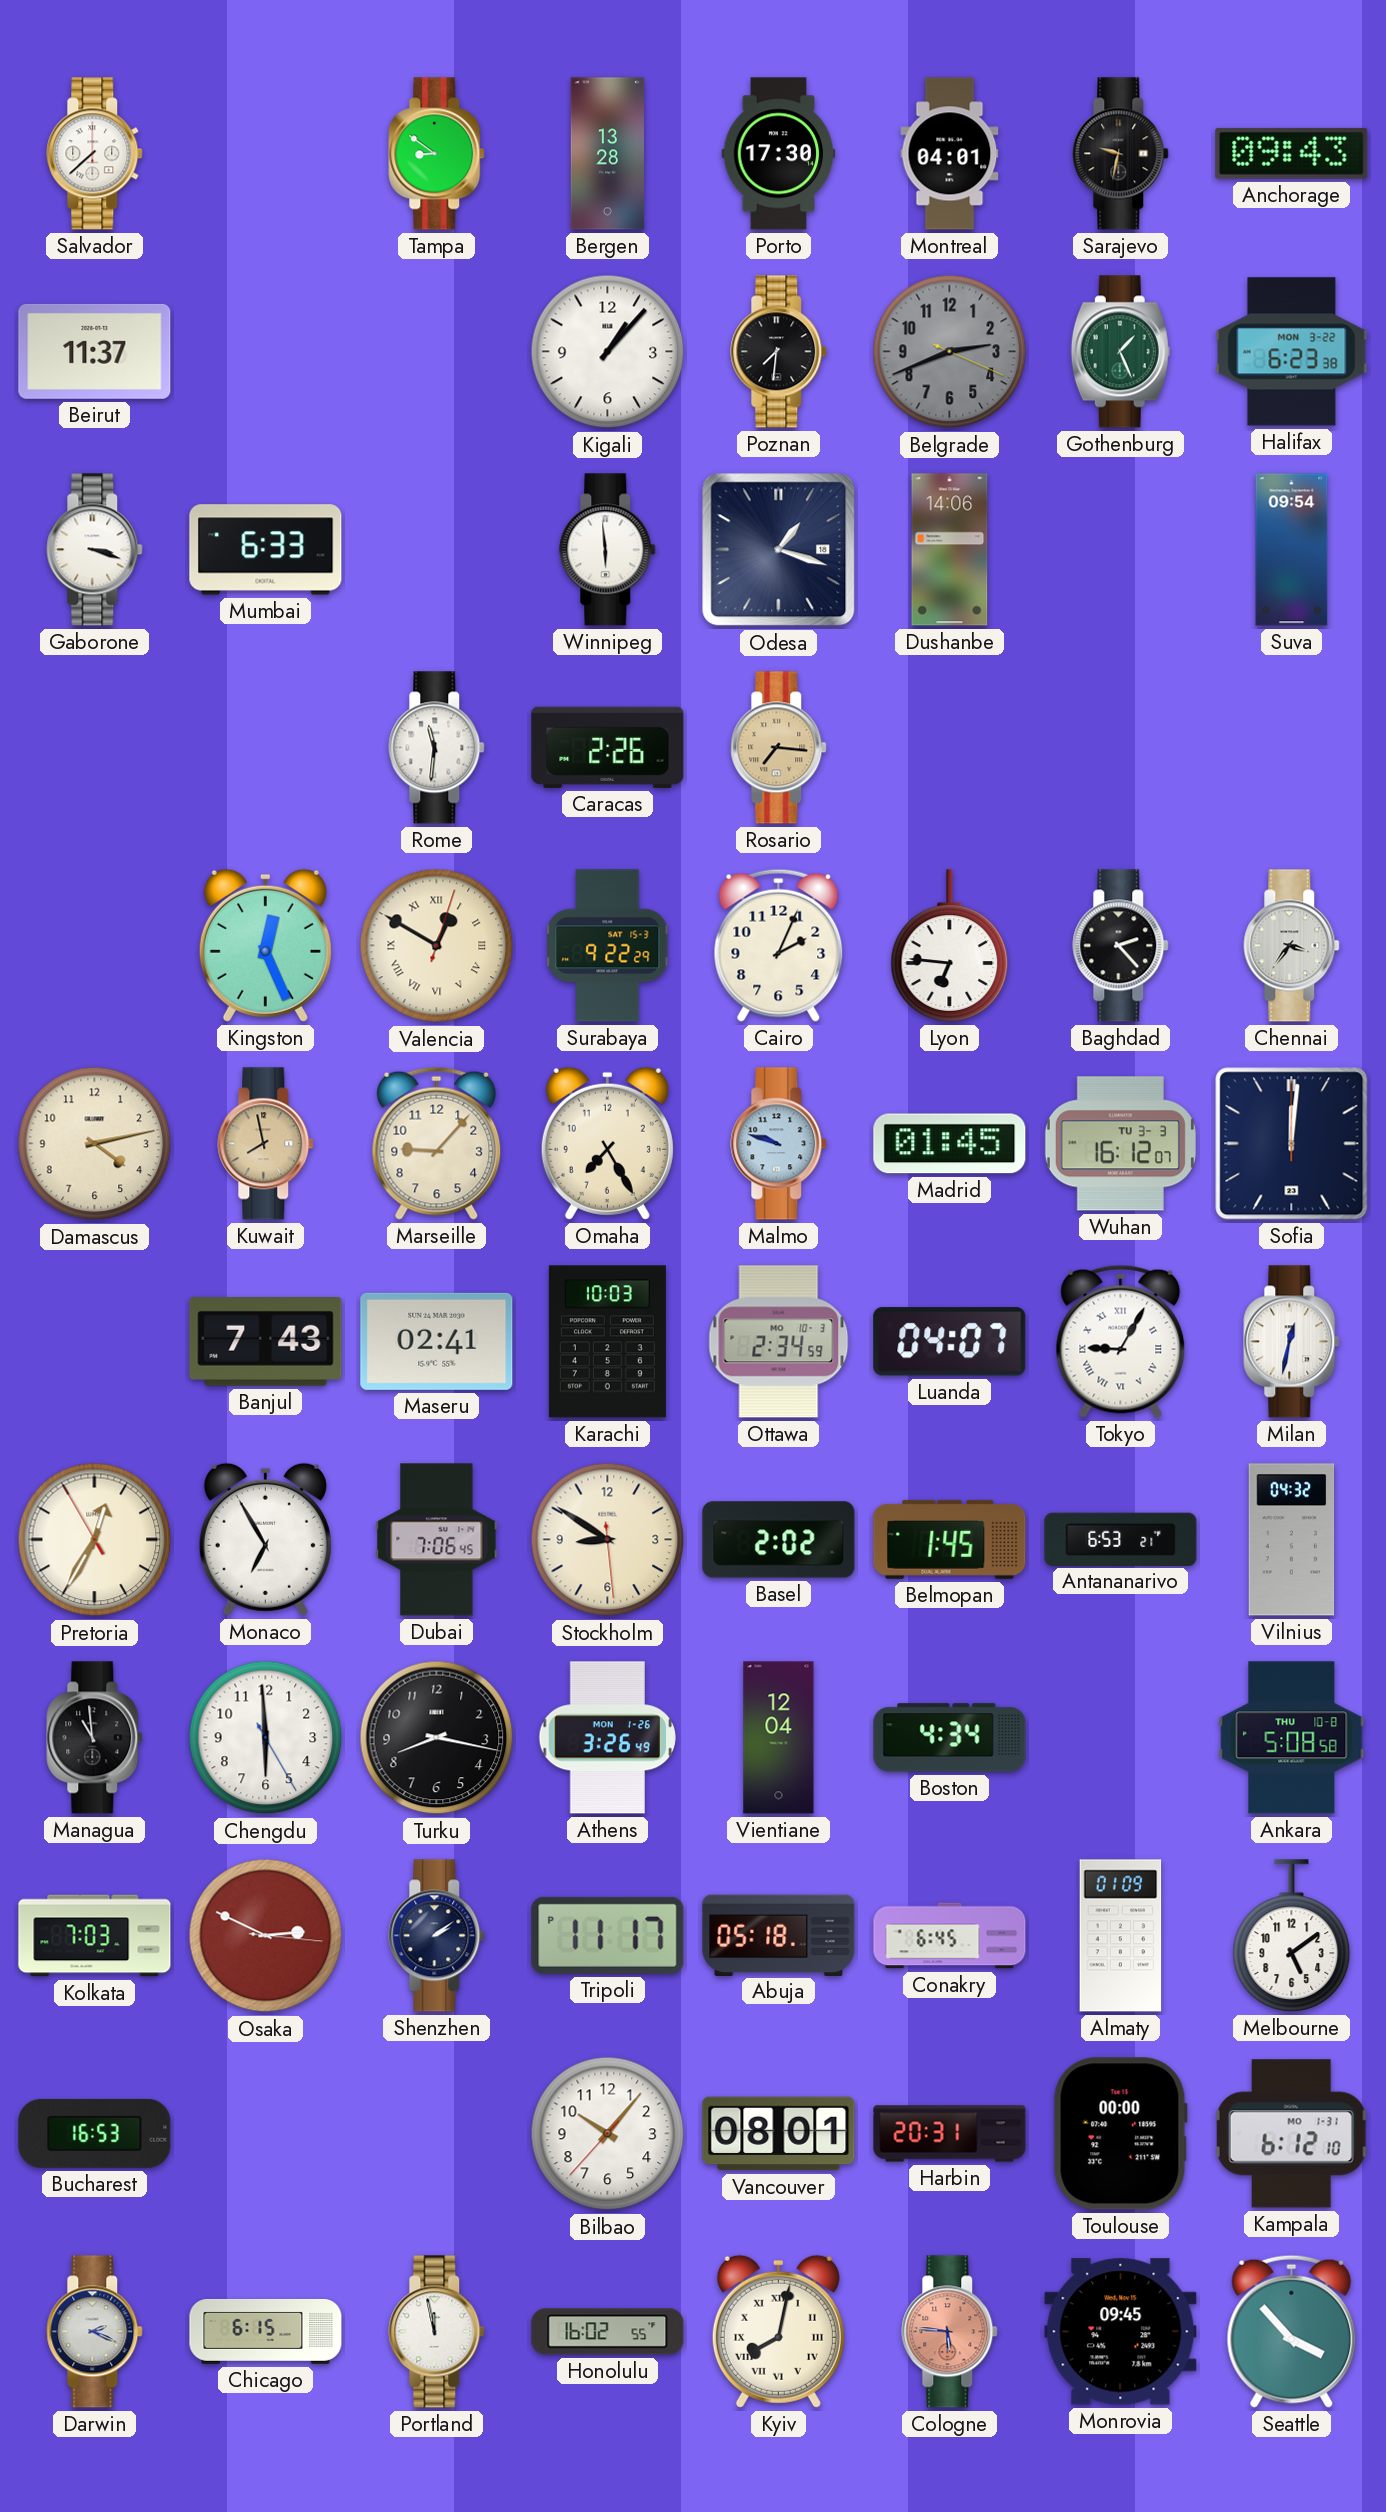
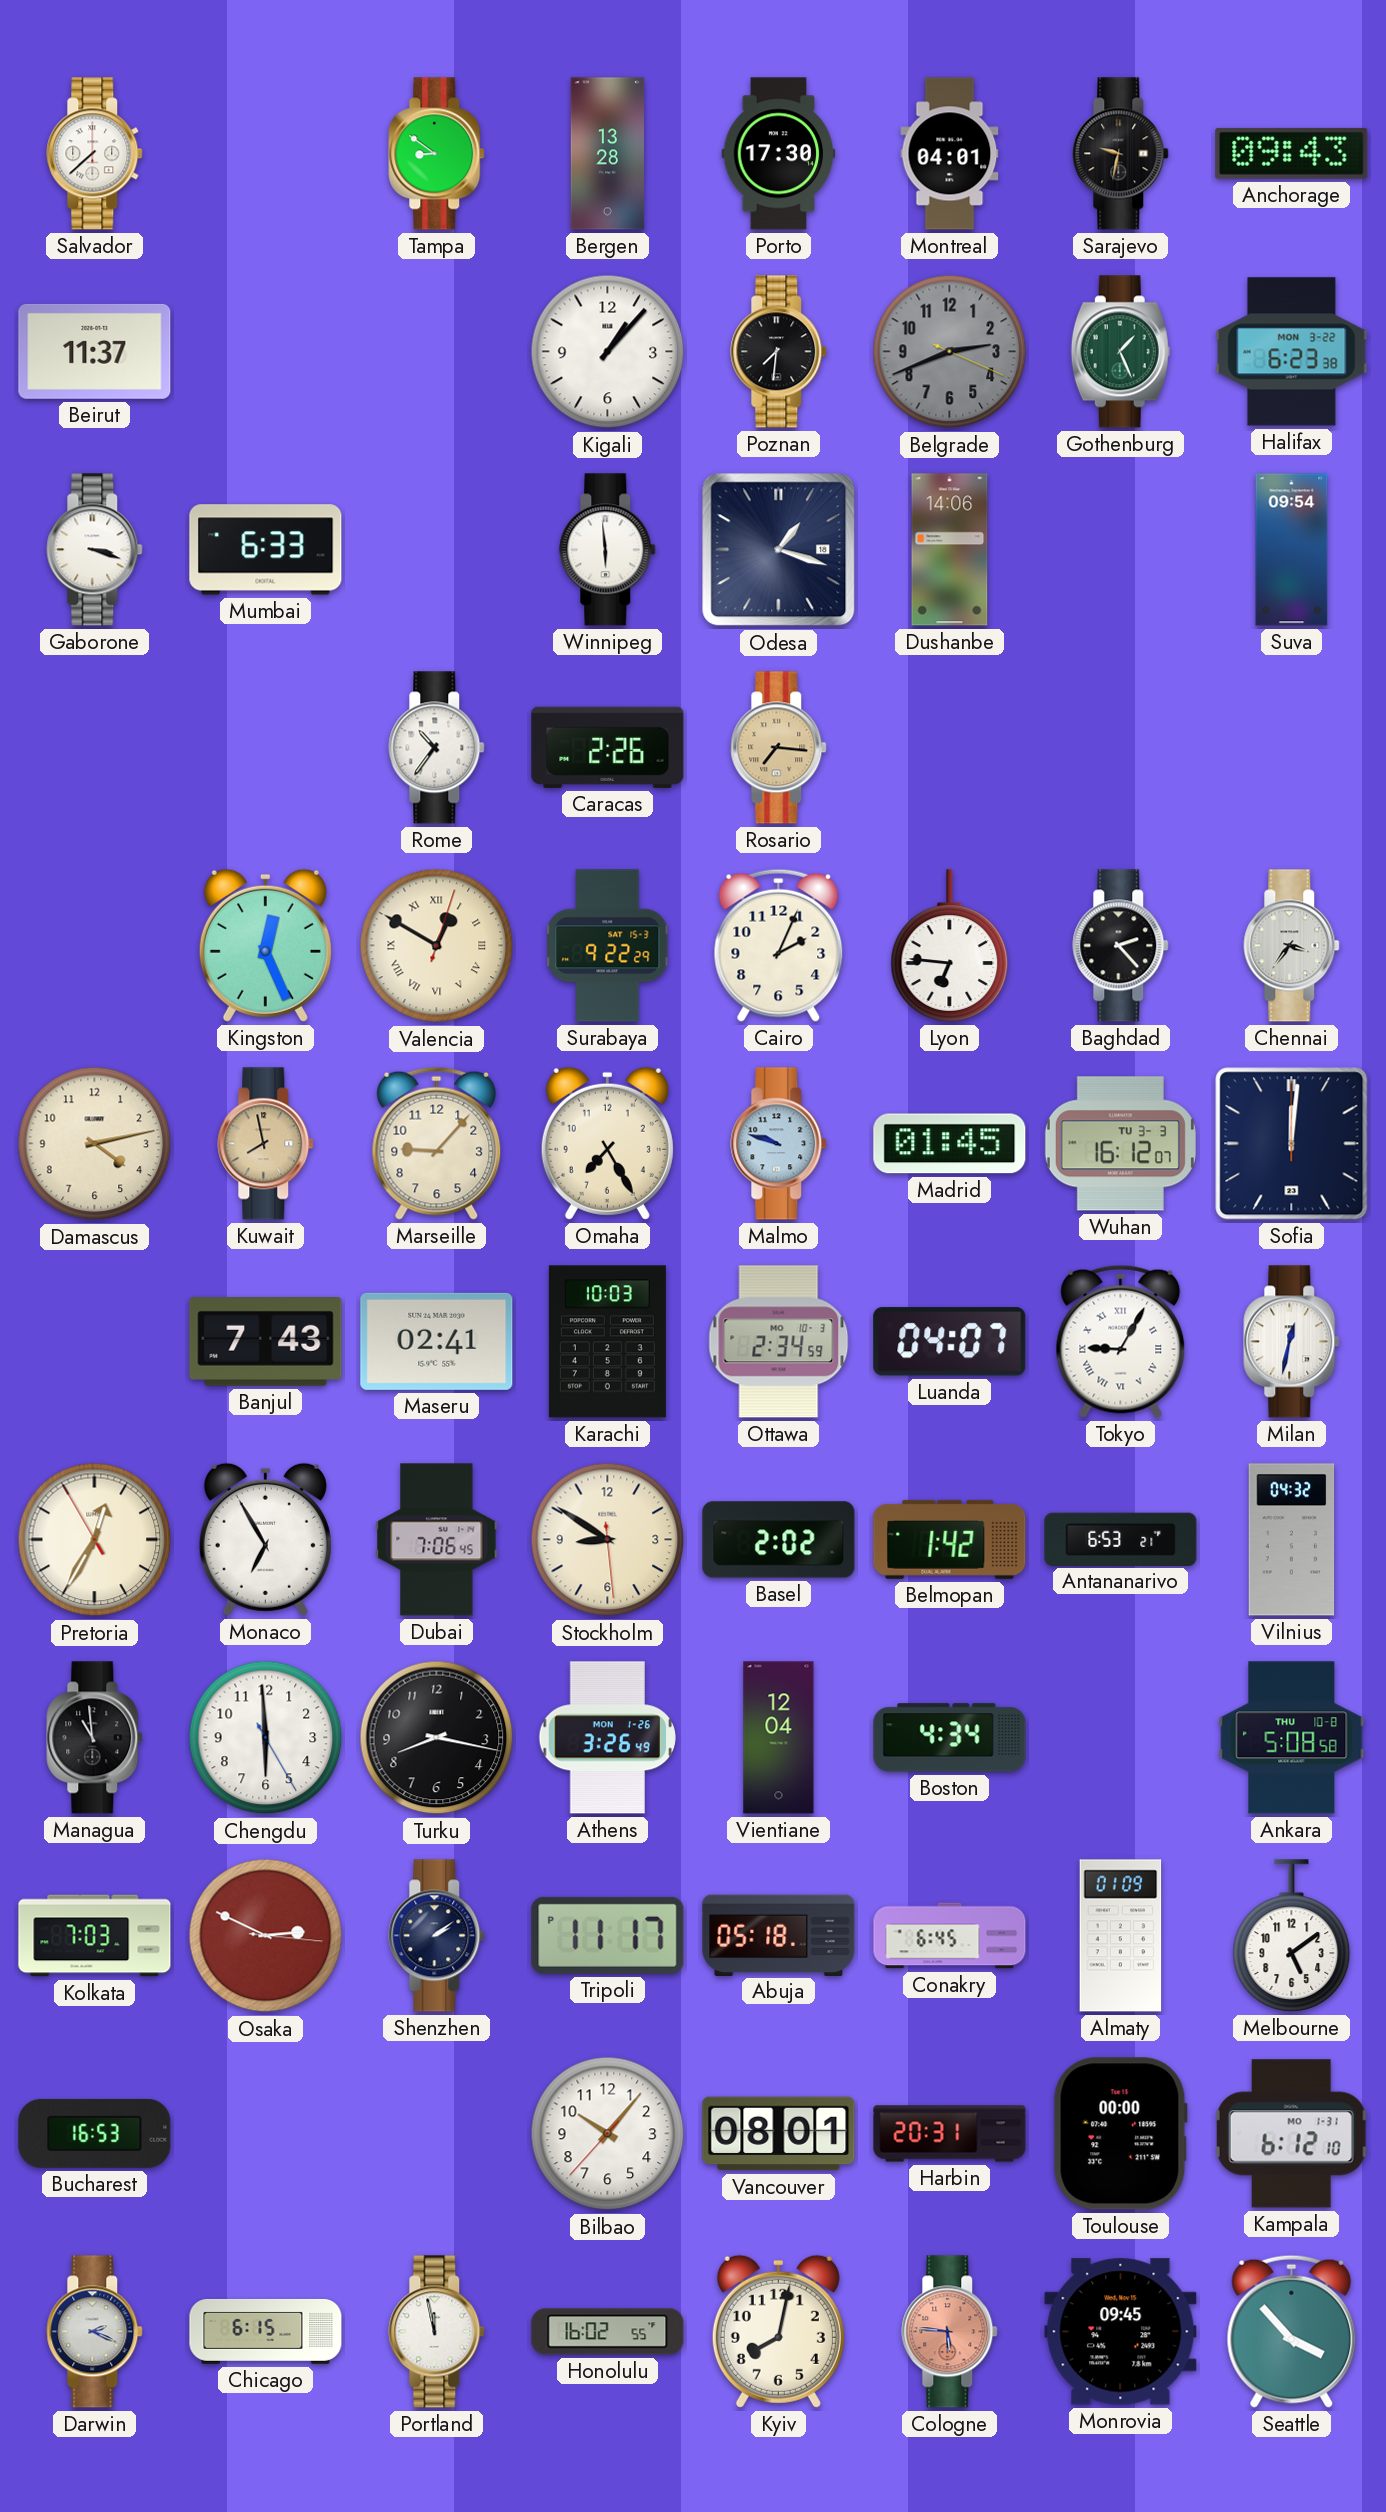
Rome: 11:31 -> 10:36 (437, 748)
Belmopan: 1:45 -> 1:42 (950, 1539)
Kyiv numerals: Roman -> Arabic (778, 2331)
